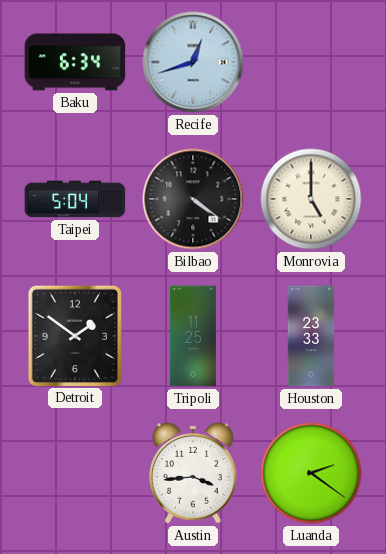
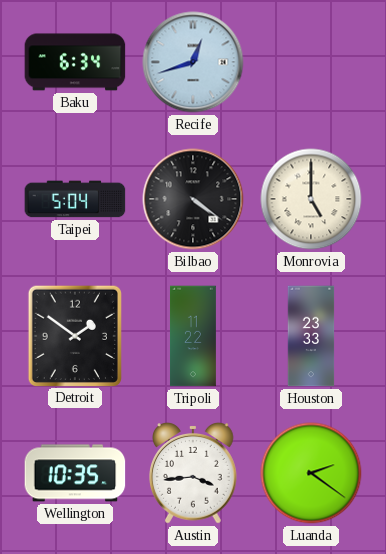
Tripoli: 11:25 -> 11:22 (193, 336)
Wellington: none -> 10:35 (75, 473)
